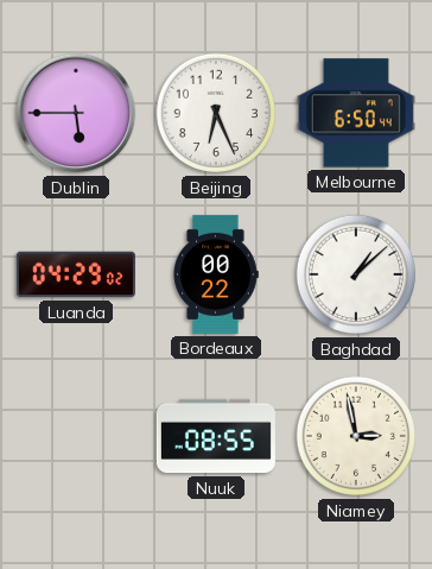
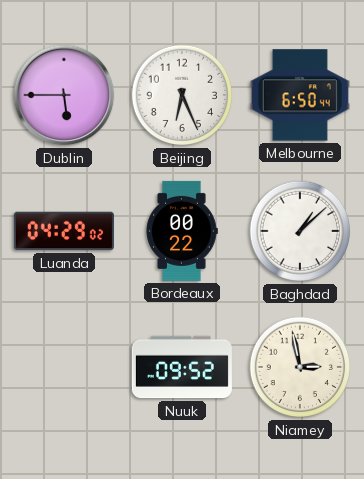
Nuuk: 08:55 -> 09:52 (182, 367)
